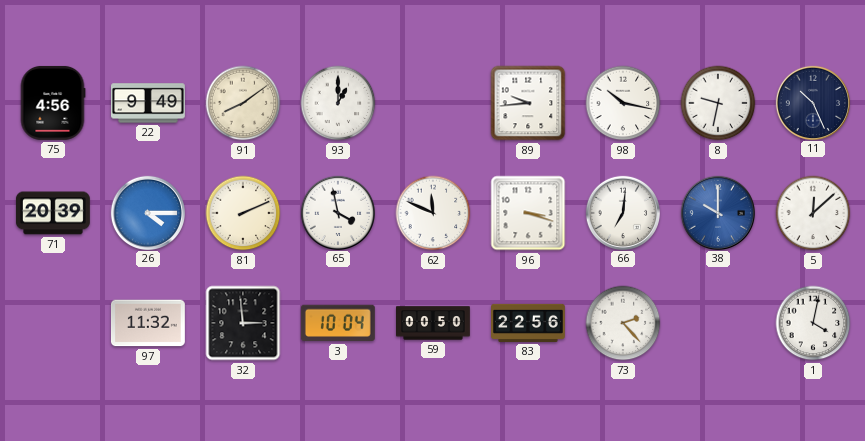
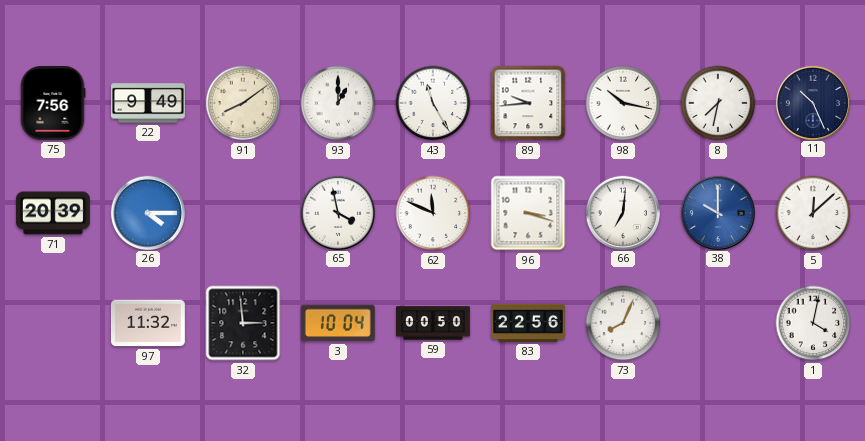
75: 4:56 -> 7:56 (53, 103)
43: none -> 11:25 (433, 103)
8: 9:32 -> 7:32 (718, 103)
81: 2:11 -> none (243, 213)
73: 2:23 -> 8:04 (623, 323)
